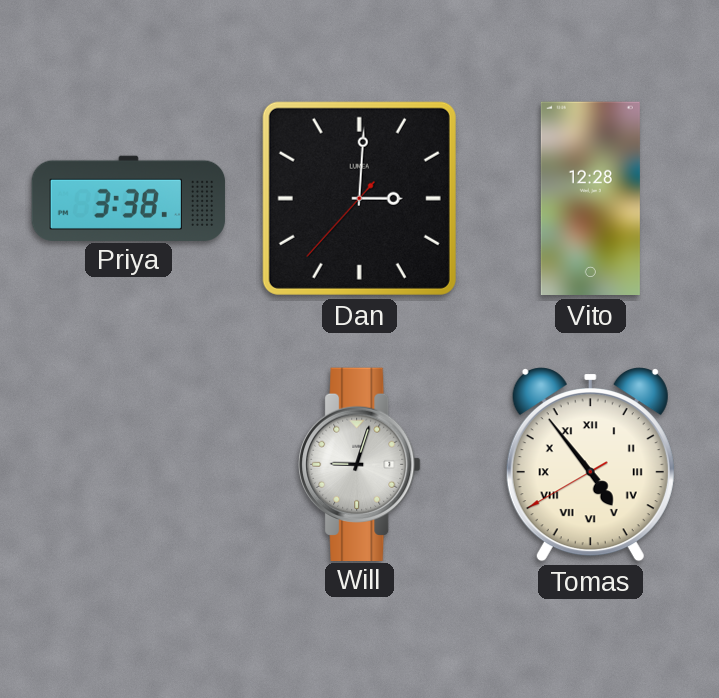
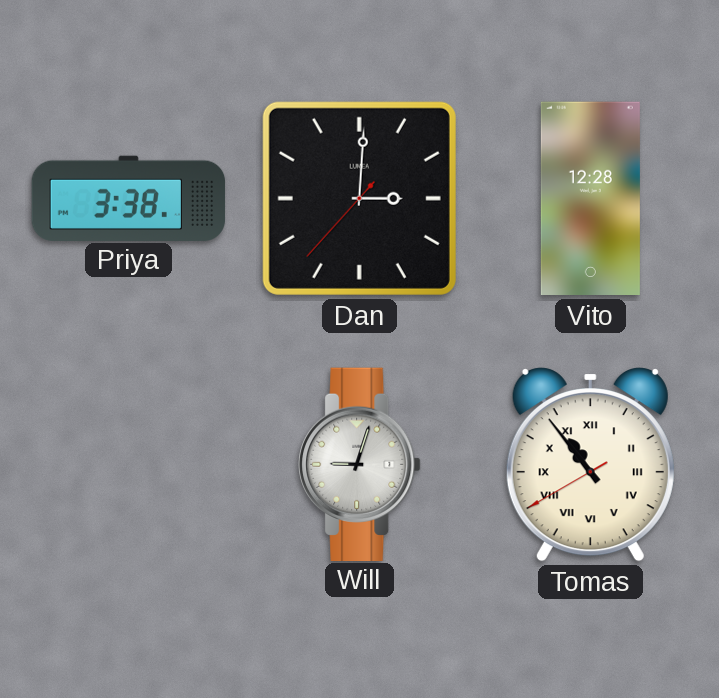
Tomas: 4:53 -> 10:53 (590, 465)
